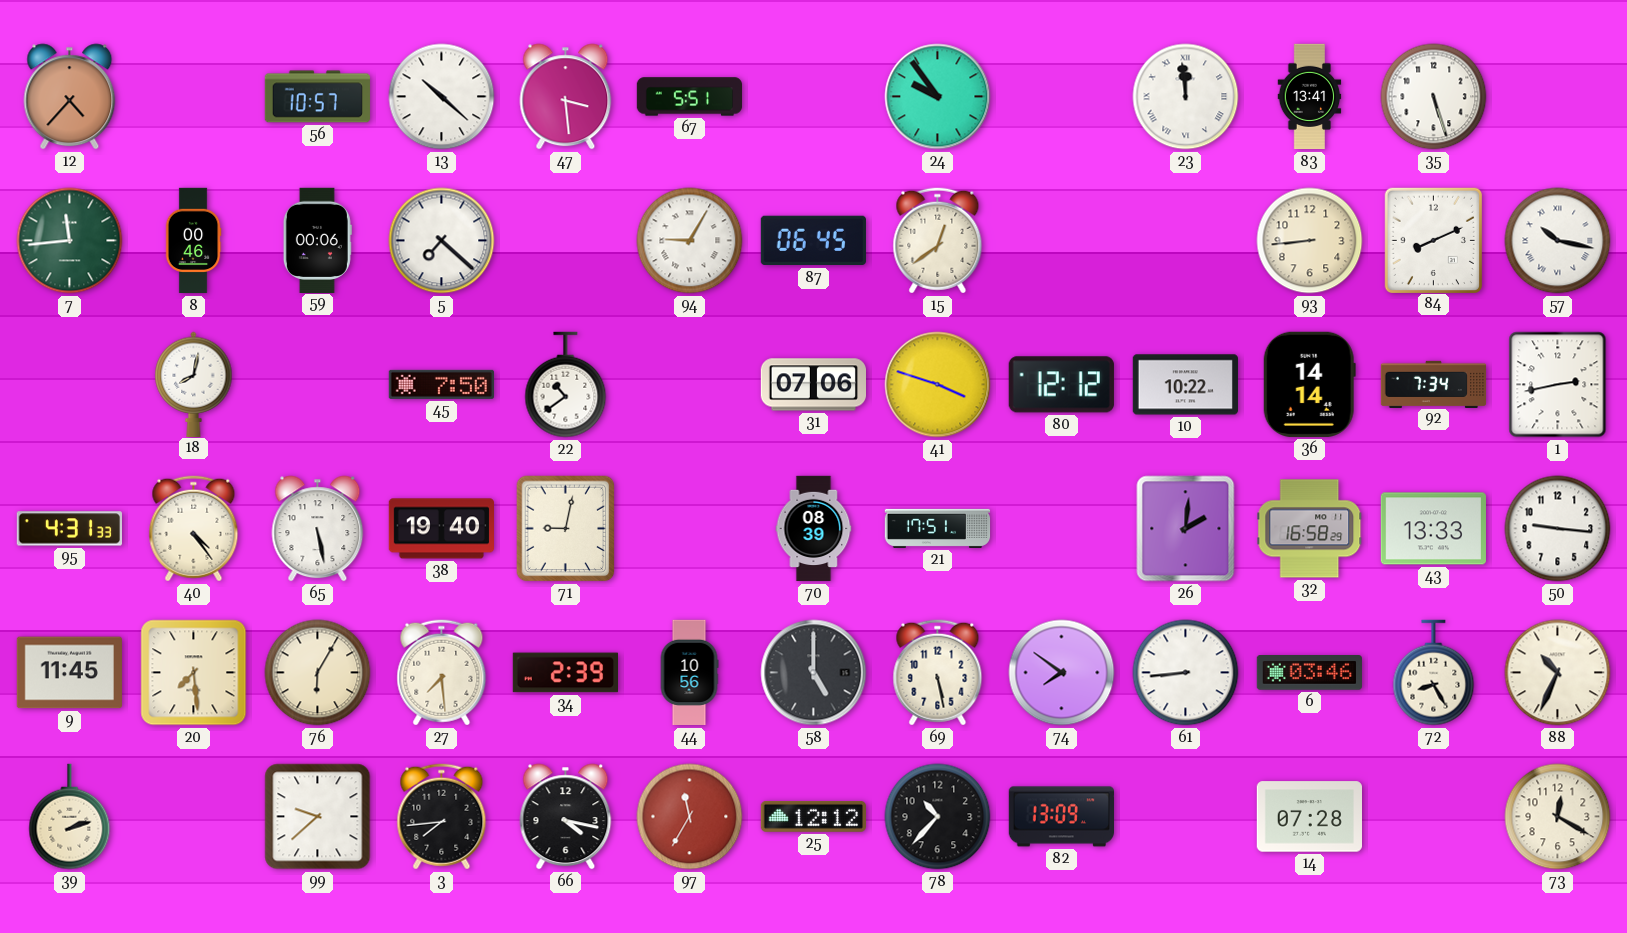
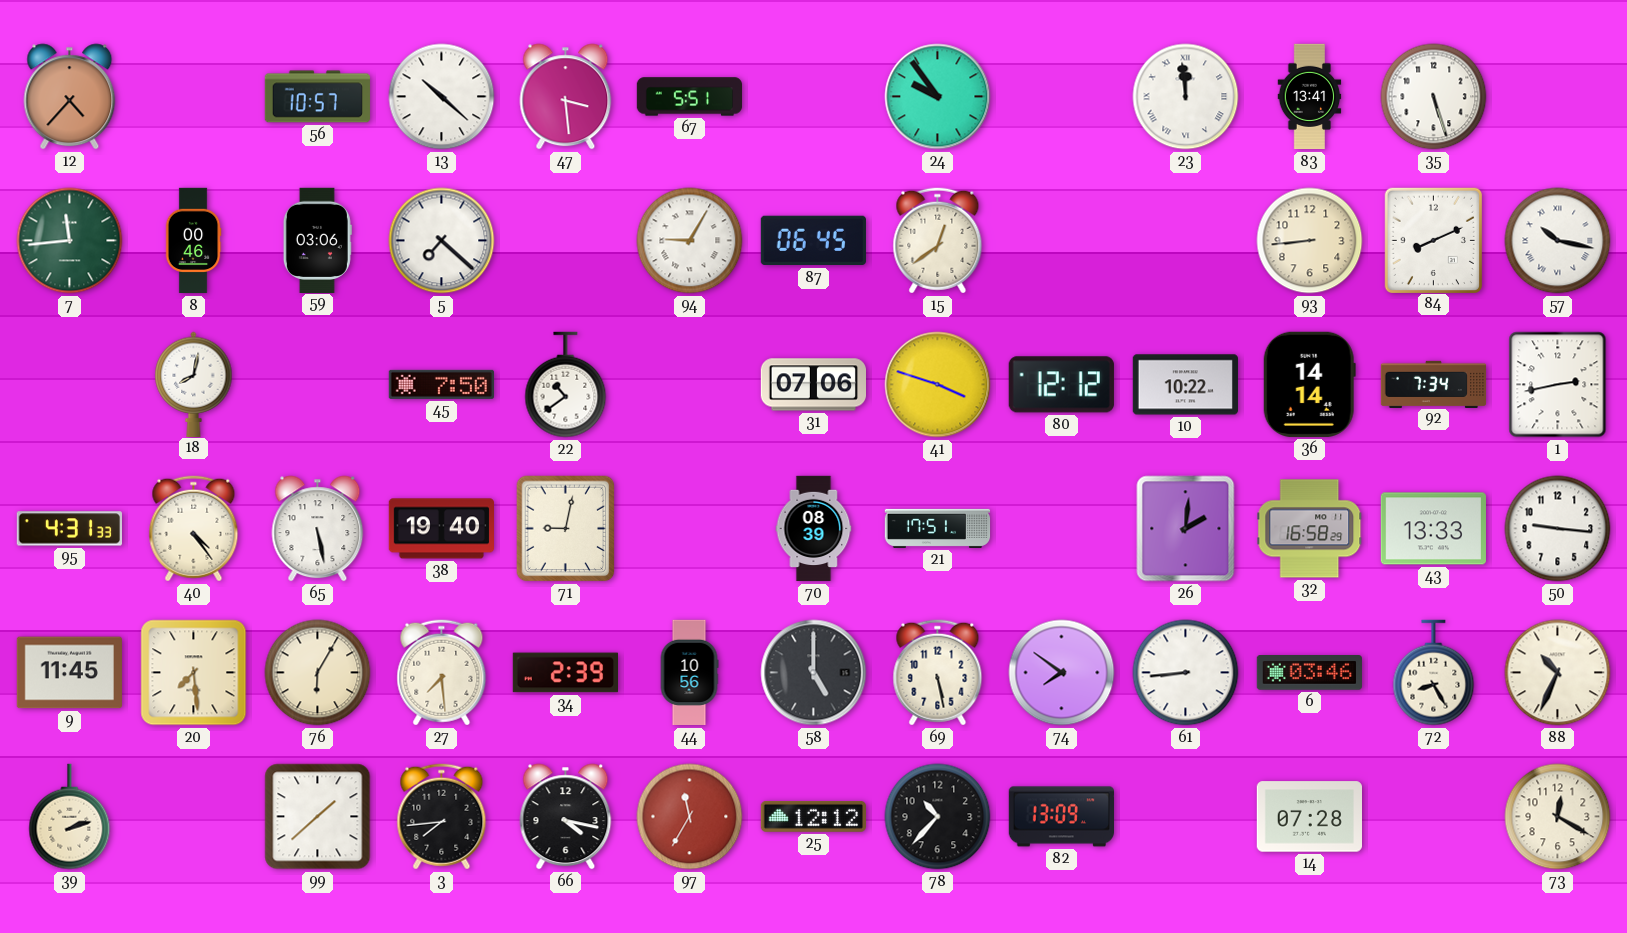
59: 00:06 -> 03:06 (317, 240)
99: 9:38 -> 1:38 (318, 817)
